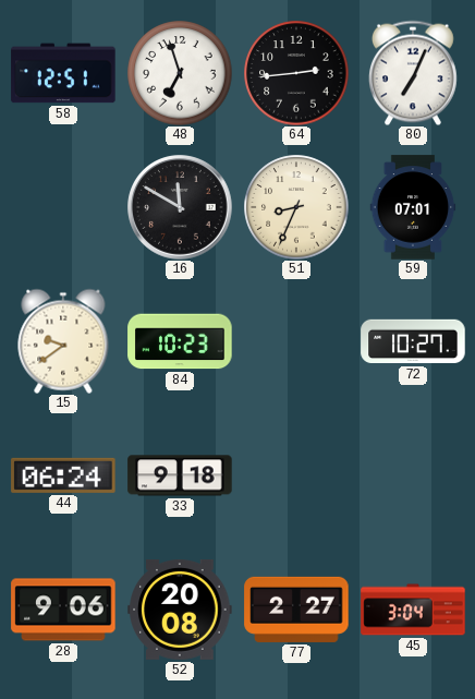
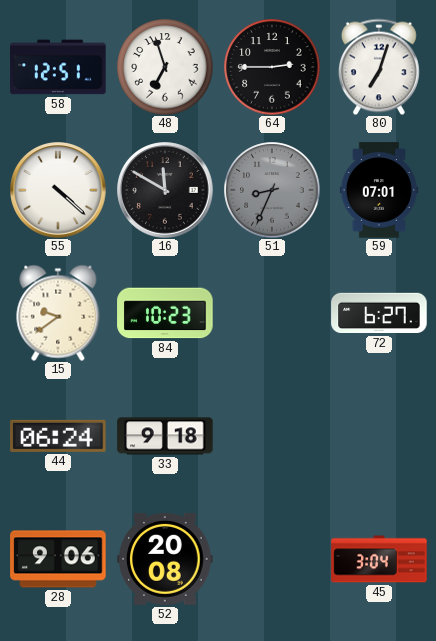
64: 2:44 -> 2:45 (272, 67)
80: 7:04 -> 7:03 (379, 67)
55: none -> 4:22 (58, 190)
51 dial: cream -> grey (272, 190)
72: 10:27 -> 6:27 (379, 313)
77: 2:27 -> none (296, 610)
